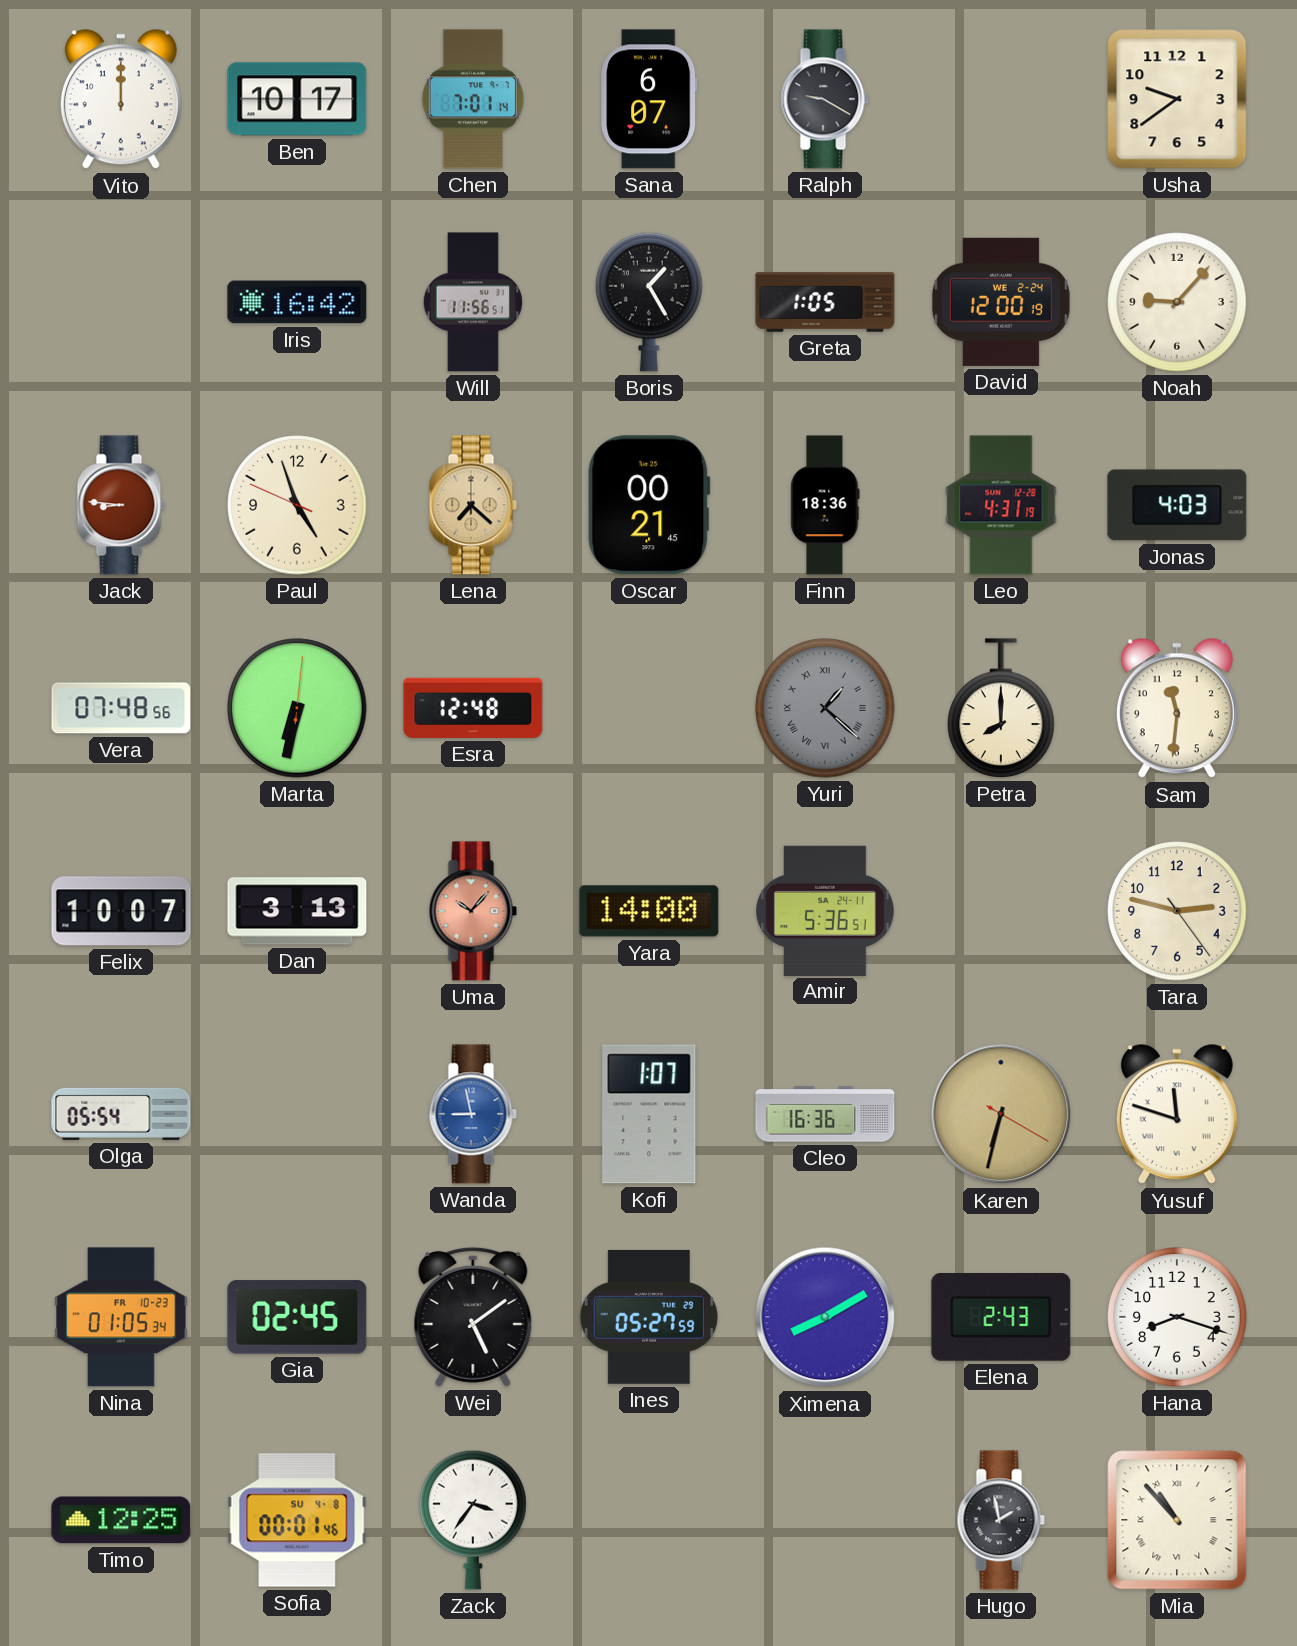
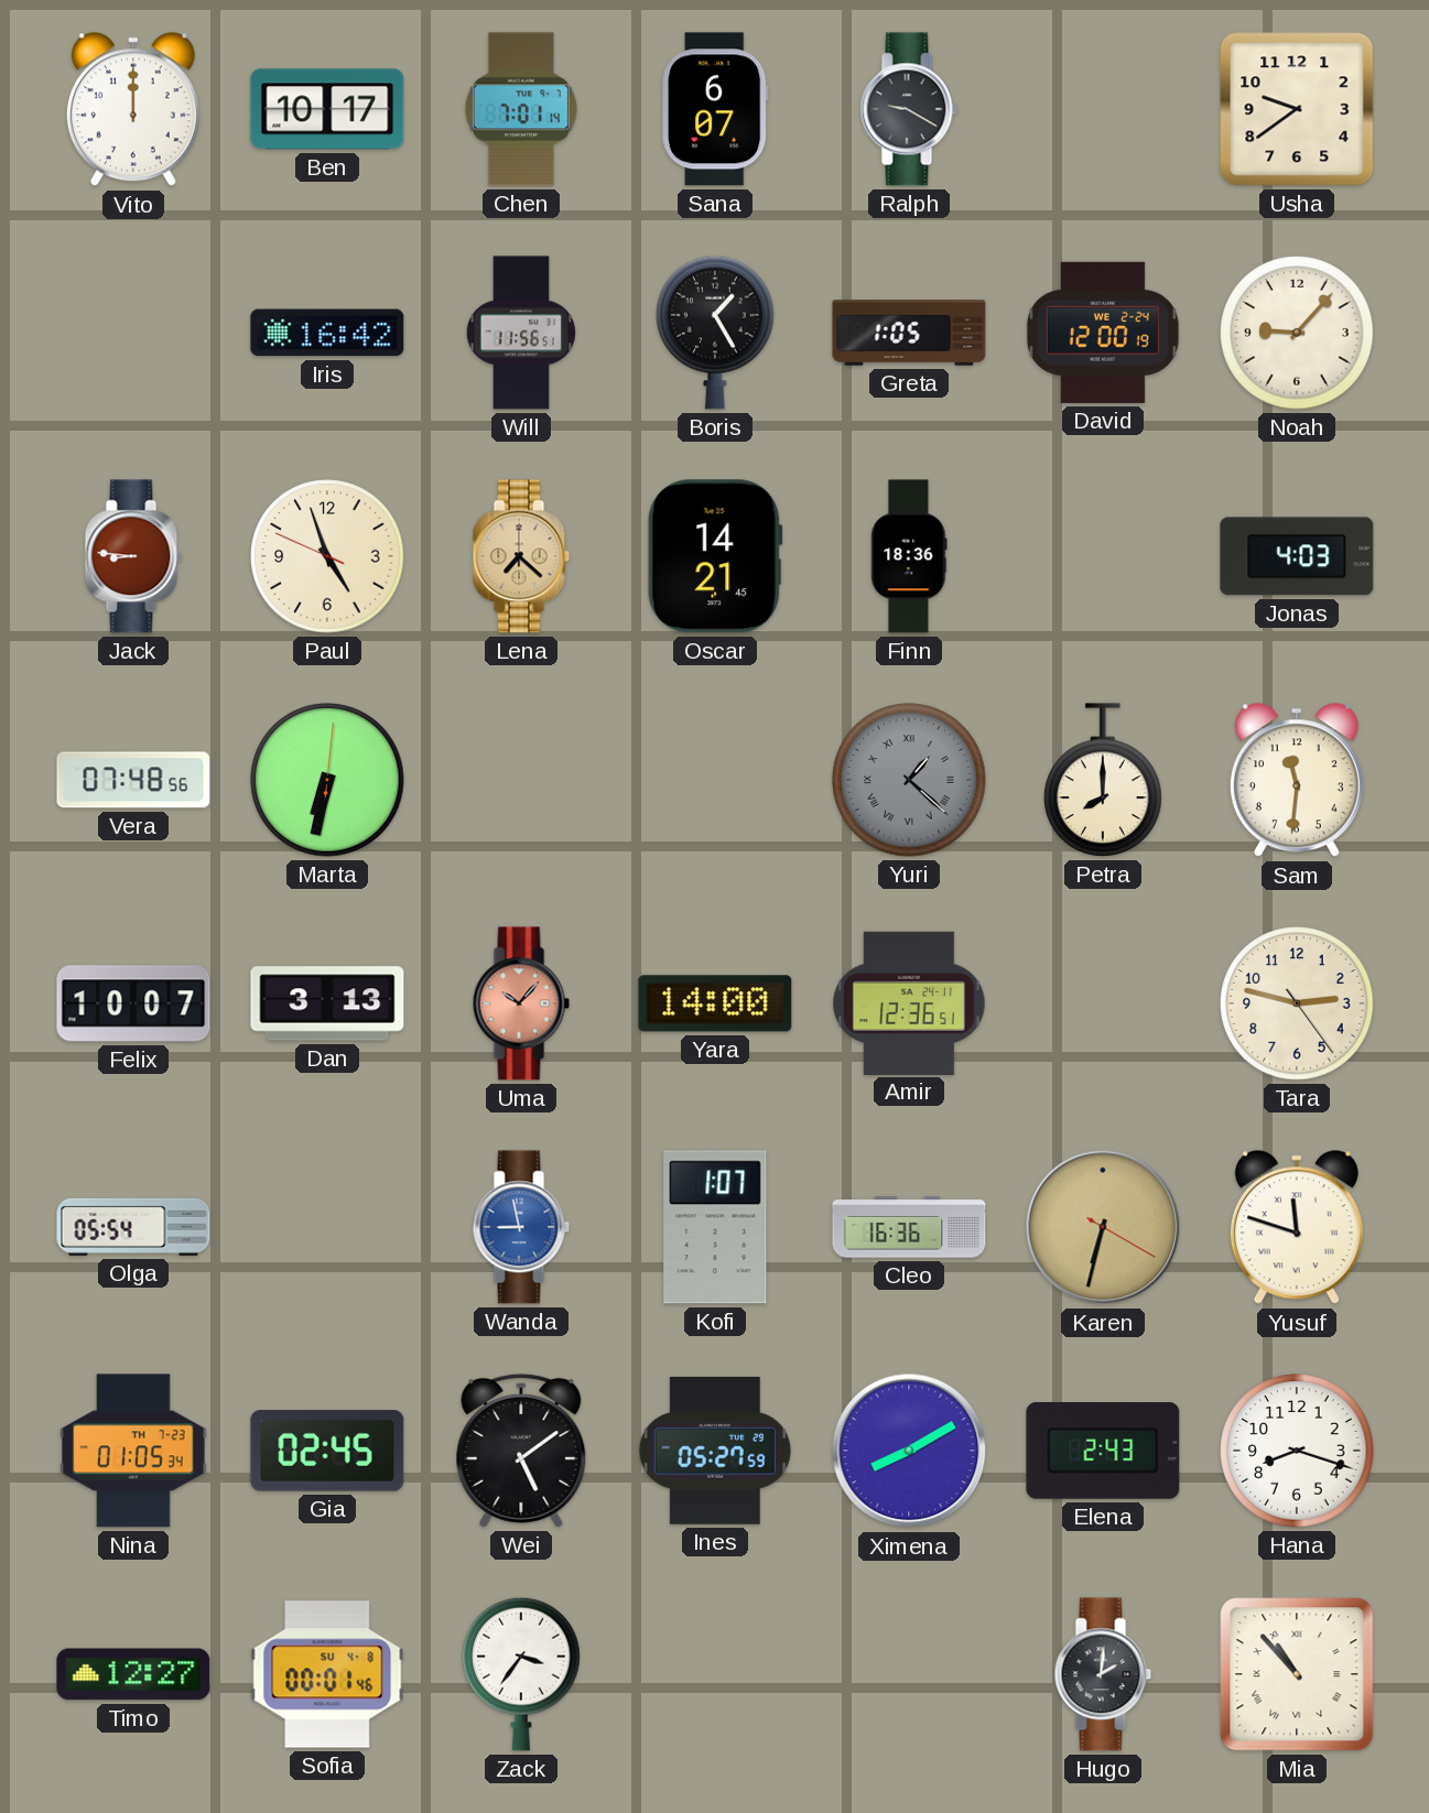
Oscar: 00:21 -> 14:21 (715, 556)
Leo: 4:31 -> none (1001, 505)
Esra: 12:48 -> none (473, 708)
Amir: 5:36 -> 12:36 (909, 1002)
Nina date: FR 10-23 -> TH 7-23 (133, 1451)
Timo: 12:25 -> 12:27 (133, 1674)
Hugo: 1:58 -> 2:01 (1103, 1674)
